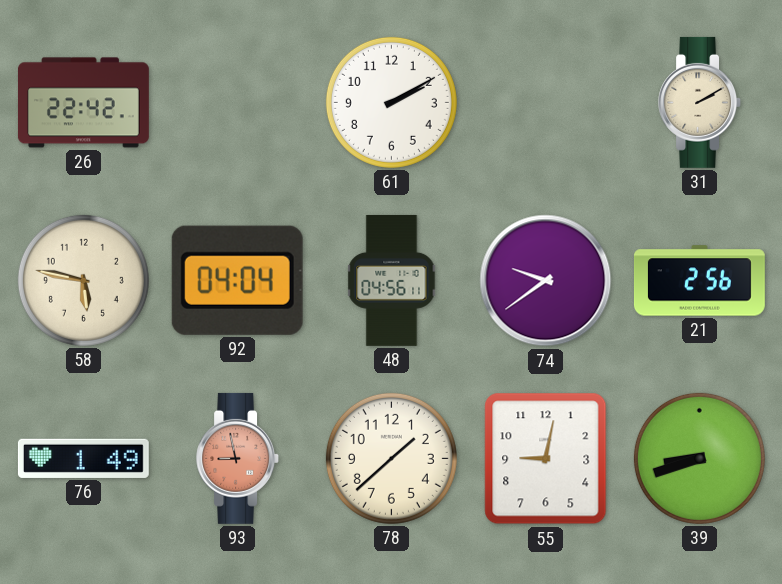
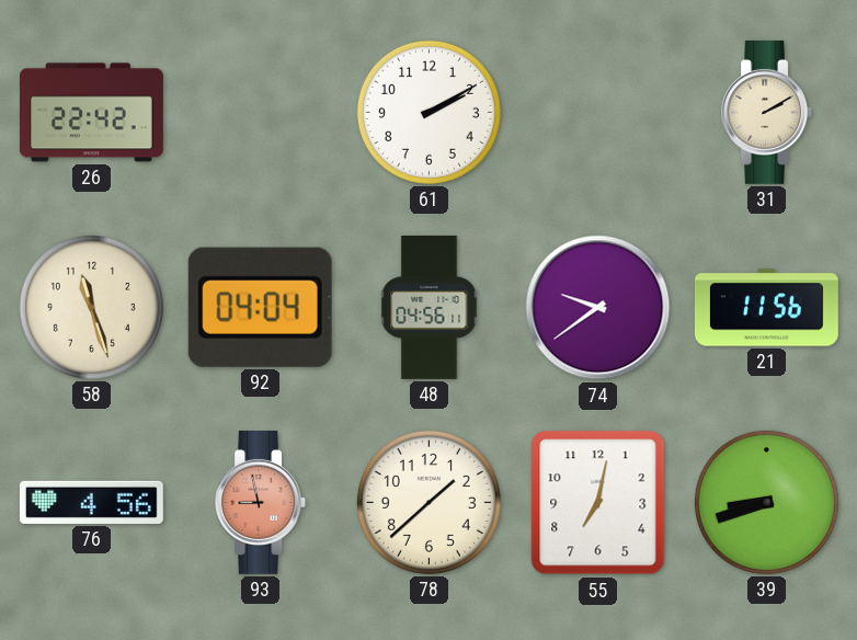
58: 5:47 -> 11:27 (91, 307)
21: 2:56 -> 11:56 (766, 308)
76: 1:49 -> 4:56 (91, 502)
55: 9:02 -> 7:02 (598, 503)
